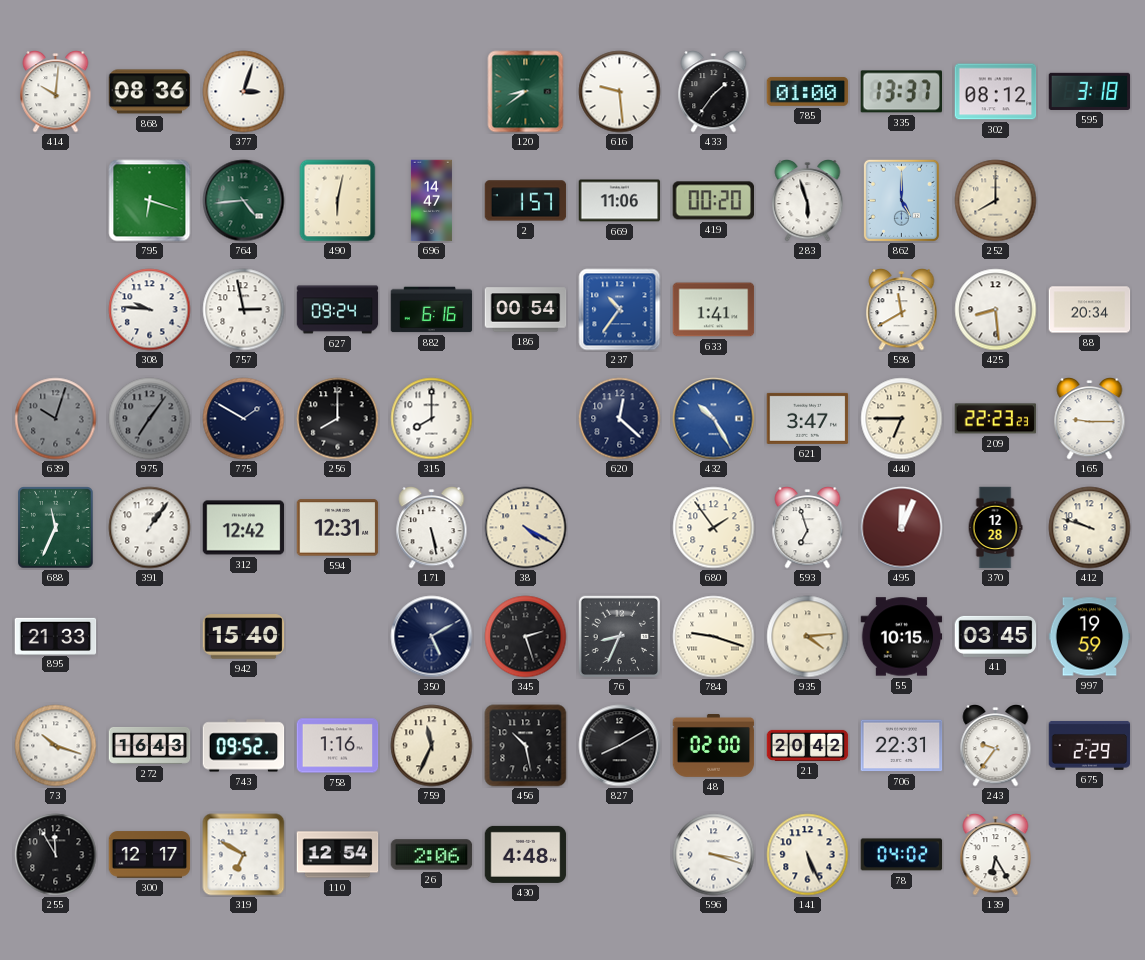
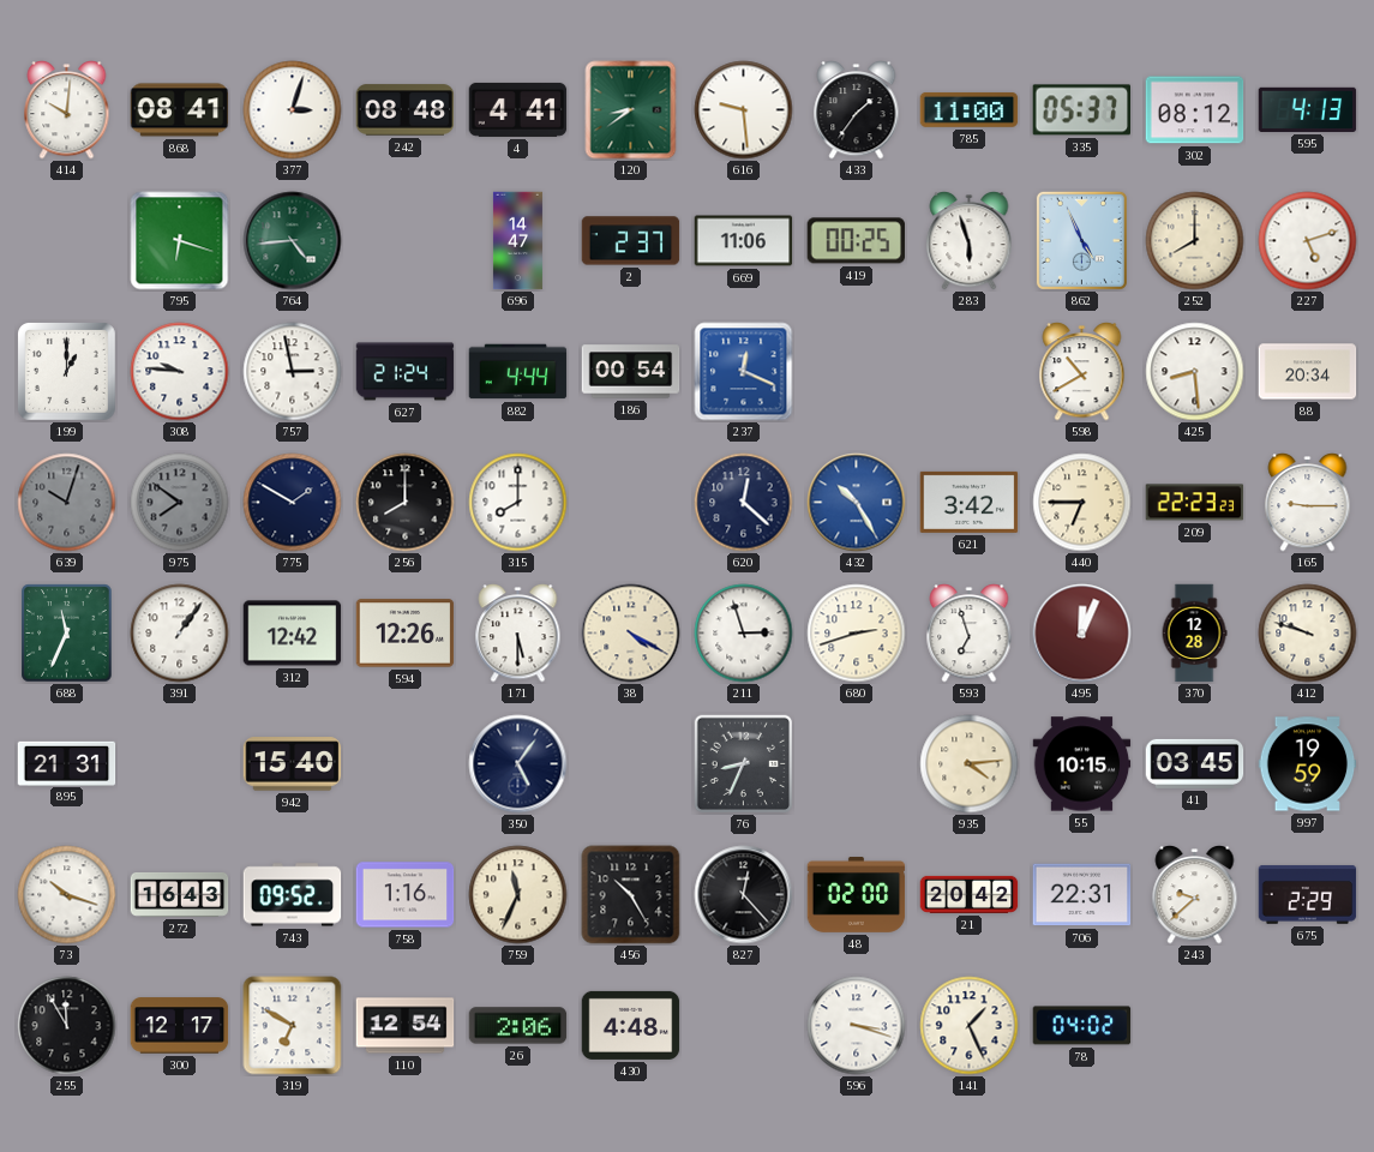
868: 08:36 -> 08:41 (180, 110)
242: none -> 08:48 (406, 110)
4: none -> 4:41 (518, 109)
785: 01:00 -> 11:00 (970, 110)
335: 13:37 -> 05:37 (1082, 110)
595: 3:18 -> 4:13 (1308, 109)
490: 6:02 -> none (338, 201)
2: 1:57 -> 2:37 (631, 241)
419: 00:20 -> 00:25 (857, 241)
862: 5:00 -> 4:56 (1081, 240)
227: none -> 5:12 (1308, 241)
199: none -> 1:00 (67, 372)
627: 09:24 -> 21:24 (406, 372)
882: 6:16 -> 4:44 (518, 372)
237: 10:36 -> 12:19 (744, 372)
633: 1:41 -> none (714, 310)
598: 11:40 -> 10:40 (1082, 372)
975: 7:06 -> 7:51 (180, 503)
621: 3:47 -> 3:42 (970, 502)
594: 12:31 -> 12:26 (406, 634)
171: 5:28 -> 5:30 (518, 634)
211: none -> 2:57 (744, 634)
680: 1:54 -> 2:42 (857, 634)
895: 21:33 -> 21:31 (67, 763)
350: 5:10 -> 5:06 (518, 764)
345: 2:27 -> none (526, 637)
784: 9:18 -> none (714, 637)
456: 10:28 -> 10:25 (631, 895)
827: 8:10 -> 12:23 (744, 895)
243: 9:36 -> 9:38 (1195, 895)
141: 5:26 -> 1:26 (970, 1026)
139: 6:25 -> none (996, 855)
